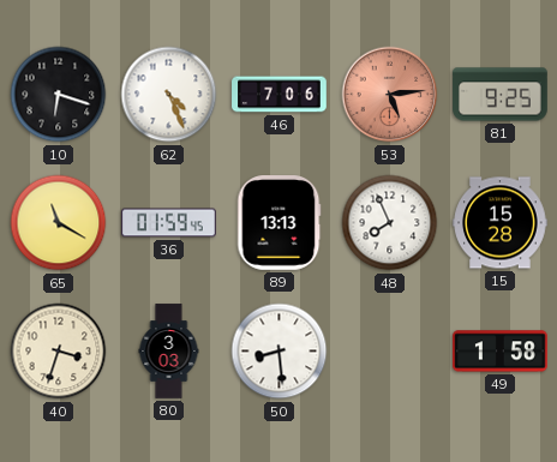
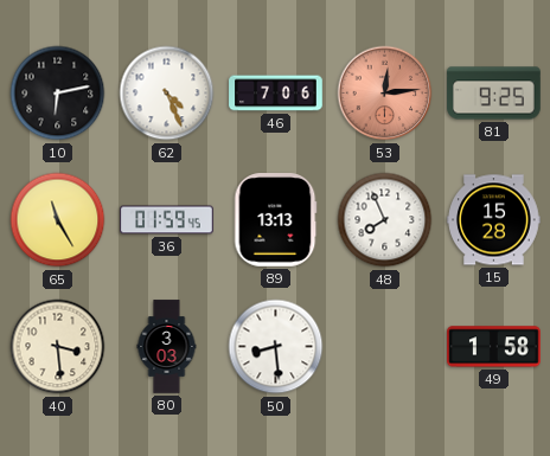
10: 6:18 -> 6:13 (58, 94)
53: 5:14 -> 12:14 (385, 94)
65: 11:20 -> 11:25 (58, 220)
40: 3:33 -> 3:29 (58, 347)
